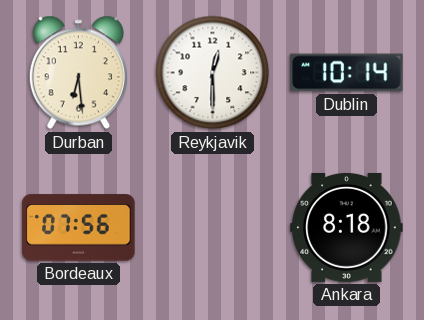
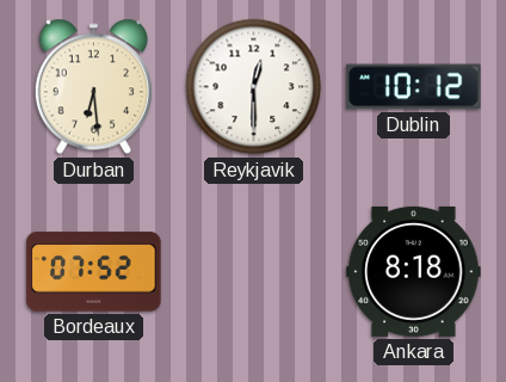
Dublin: 10:14 -> 10:12 (414, 87)
Bordeaux: 07:56 -> 07:52 (94, 272)
